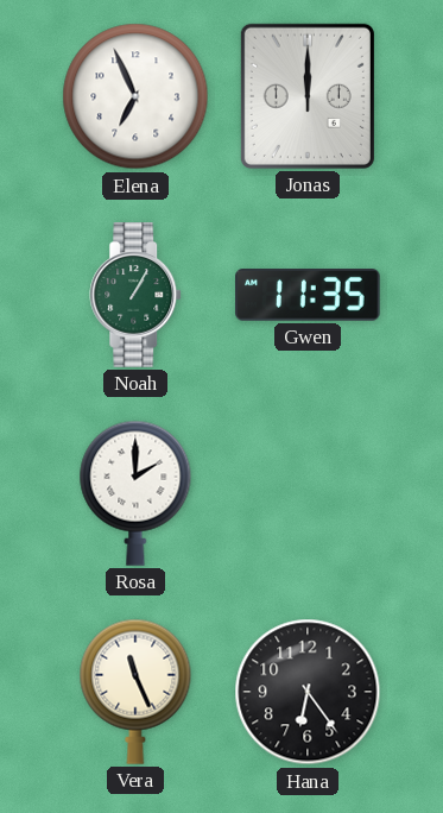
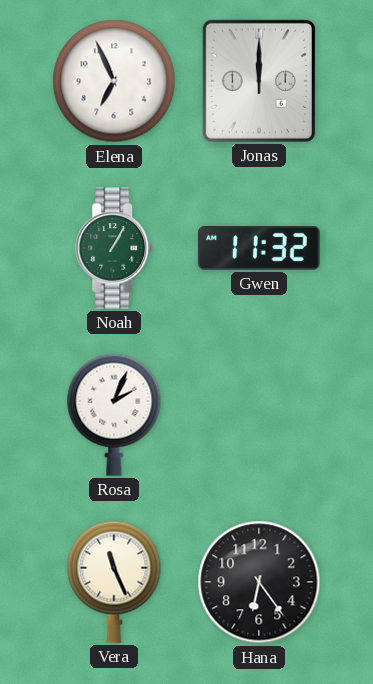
Gwen: 11:35 -> 11:32 (259, 249)
Rosa: 2:00 -> 2:04 (114, 415)
